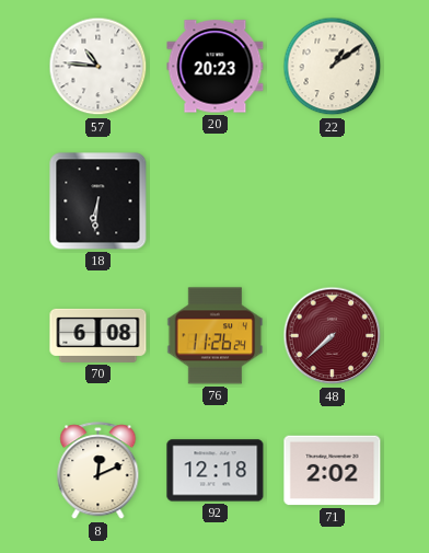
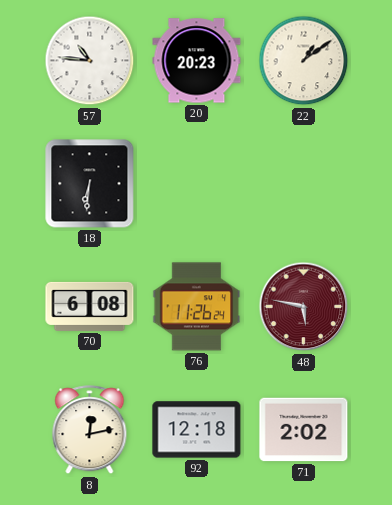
48: 7:38 -> 5:47 (304, 307)
8: 12:11 -> 12:13 (90, 430)
